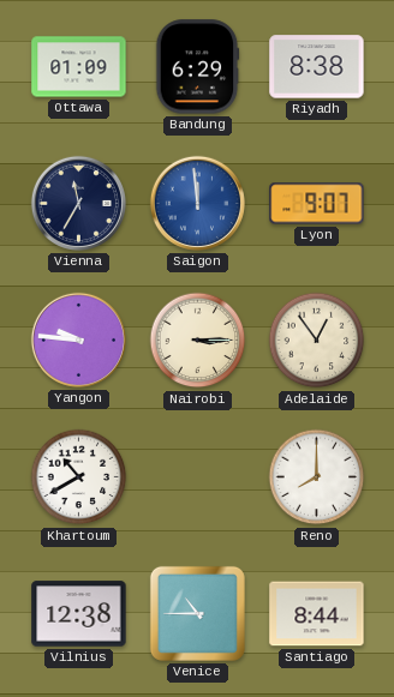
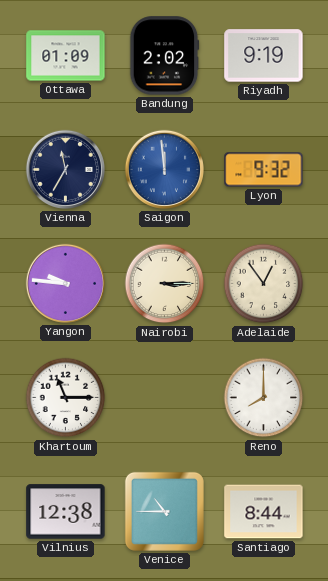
Bandung: 6:29 -> 2:02 (165, 56)
Riyadh: 8:38 -> 9:19 (264, 56)
Lyon: 9:07 -> 9:32 (264, 170)
Khartoum: 10:40 -> 11:15 (66, 398)
